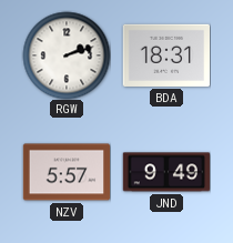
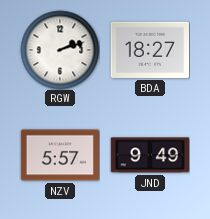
BDA: 18:31 -> 18:27 (149, 50)
